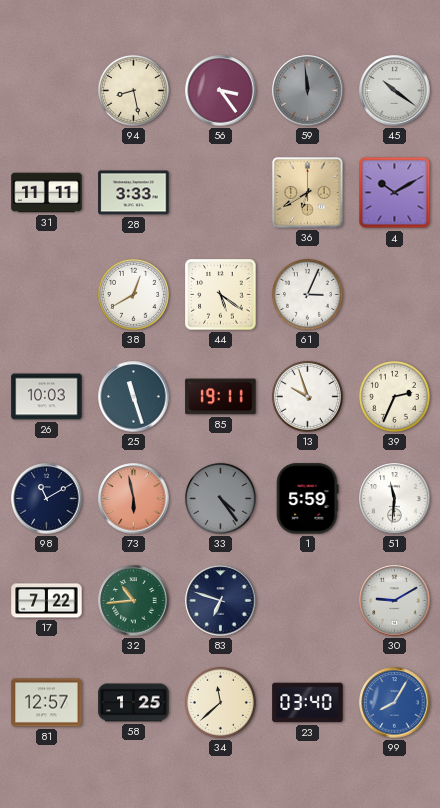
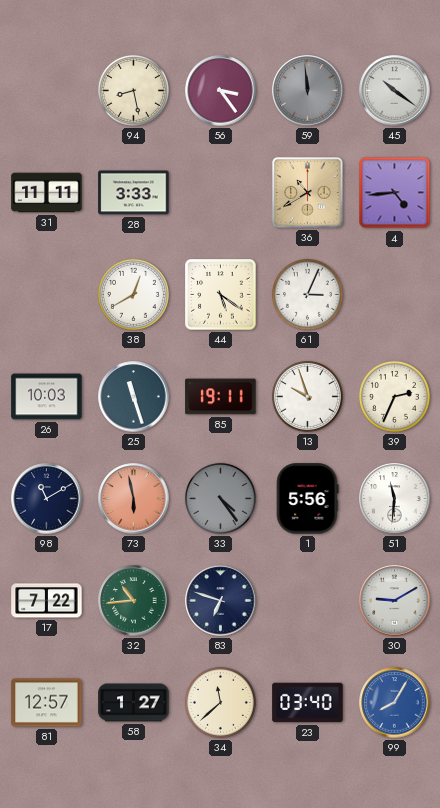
36: 6:40 -> 10:40 (308, 193)
4: 10:10 -> 4:44 (395, 193)
1: 5:59 -> 5:56 (307, 499)
58: 1:25 -> 1:27 (134, 703)
